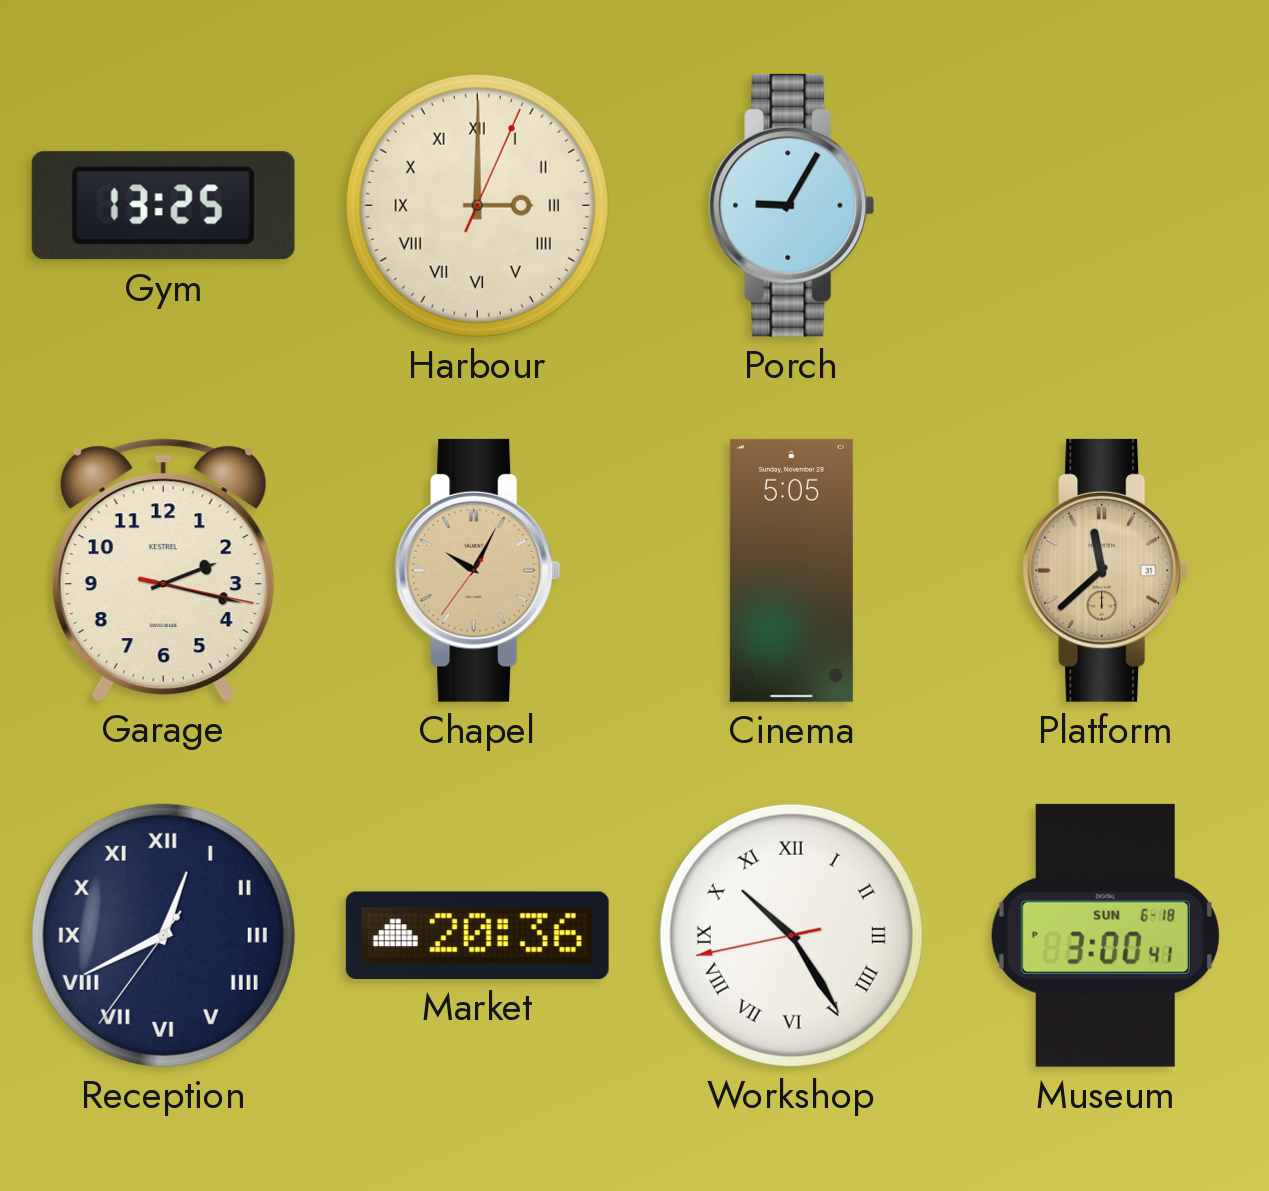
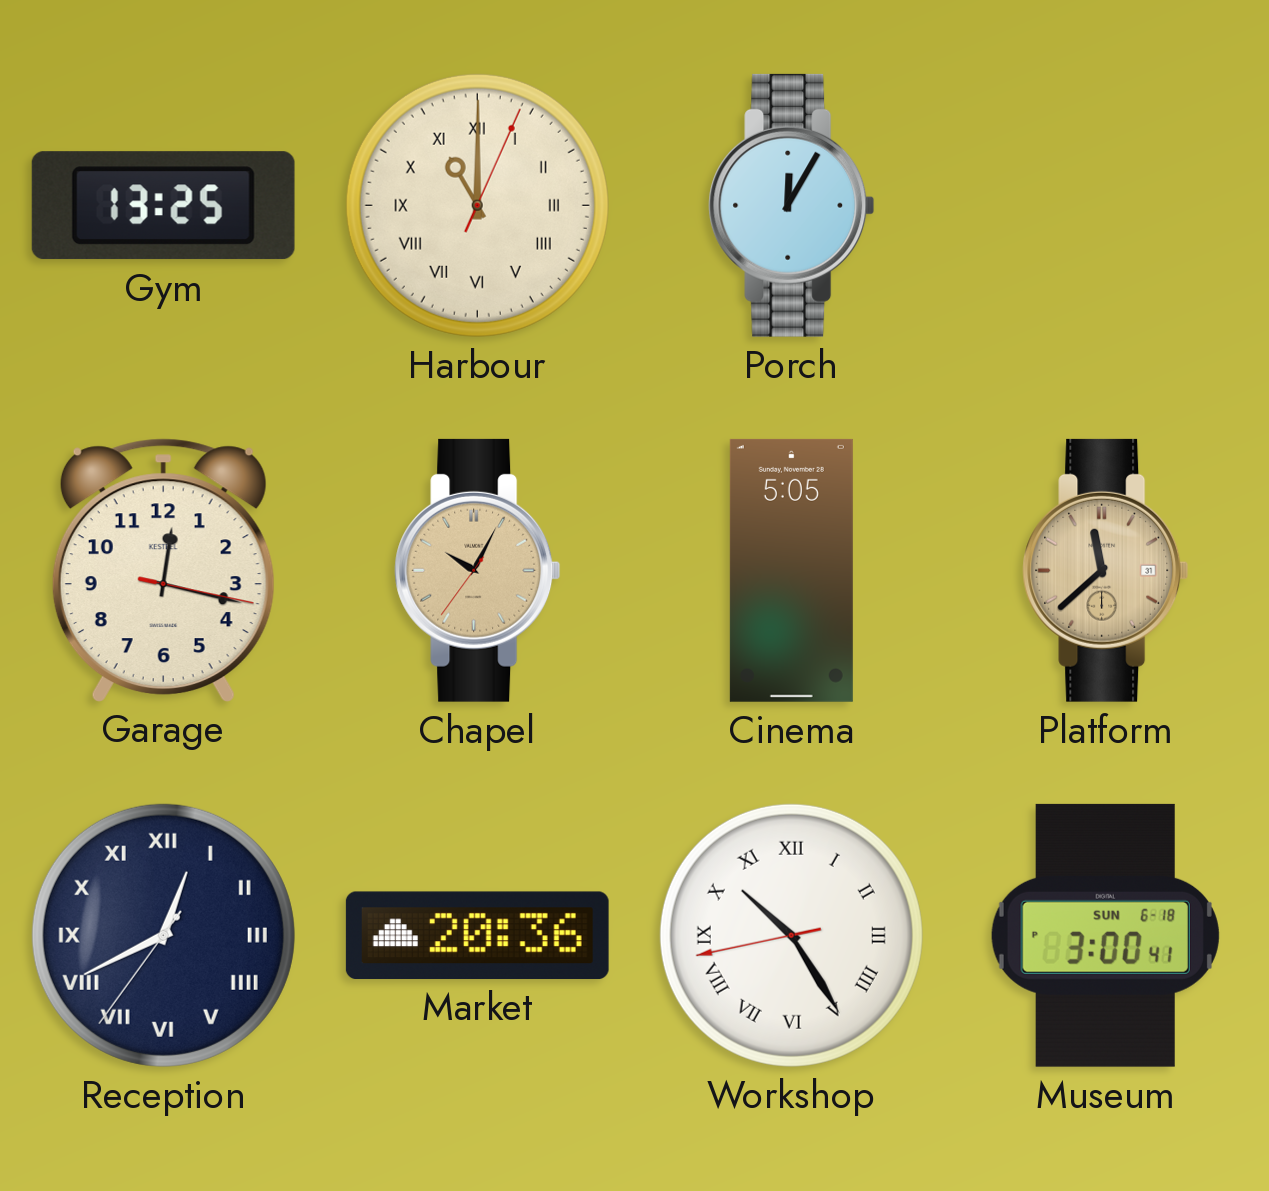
Harbour: 3:00 -> 11:00 (477, 205)
Porch: 9:05 -> 12:05 (792, 205)
Garage: 2:17 -> 12:17 (163, 570)
